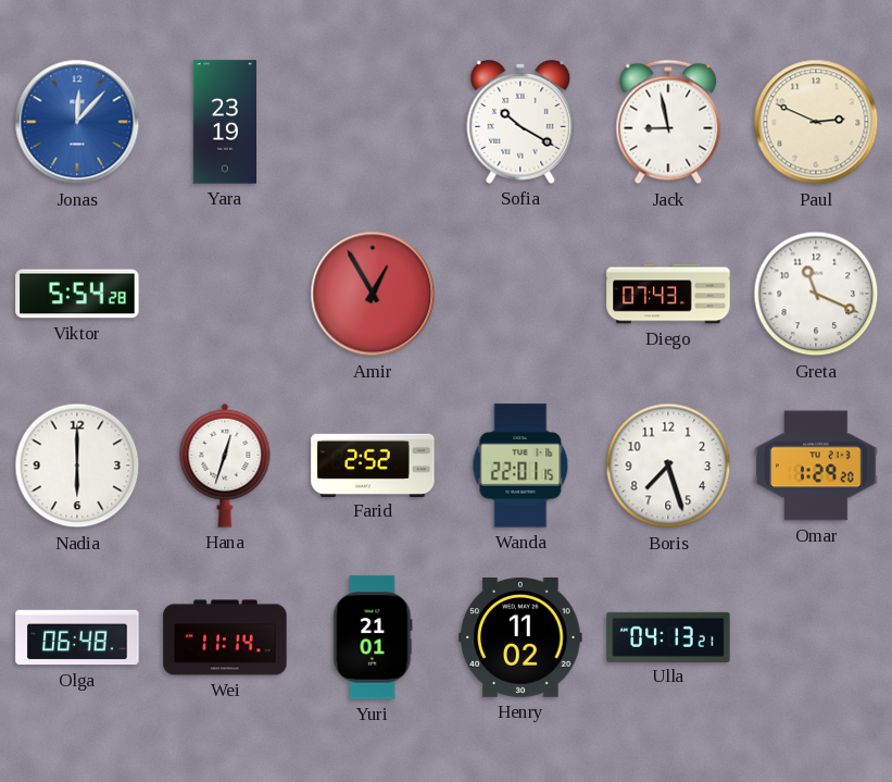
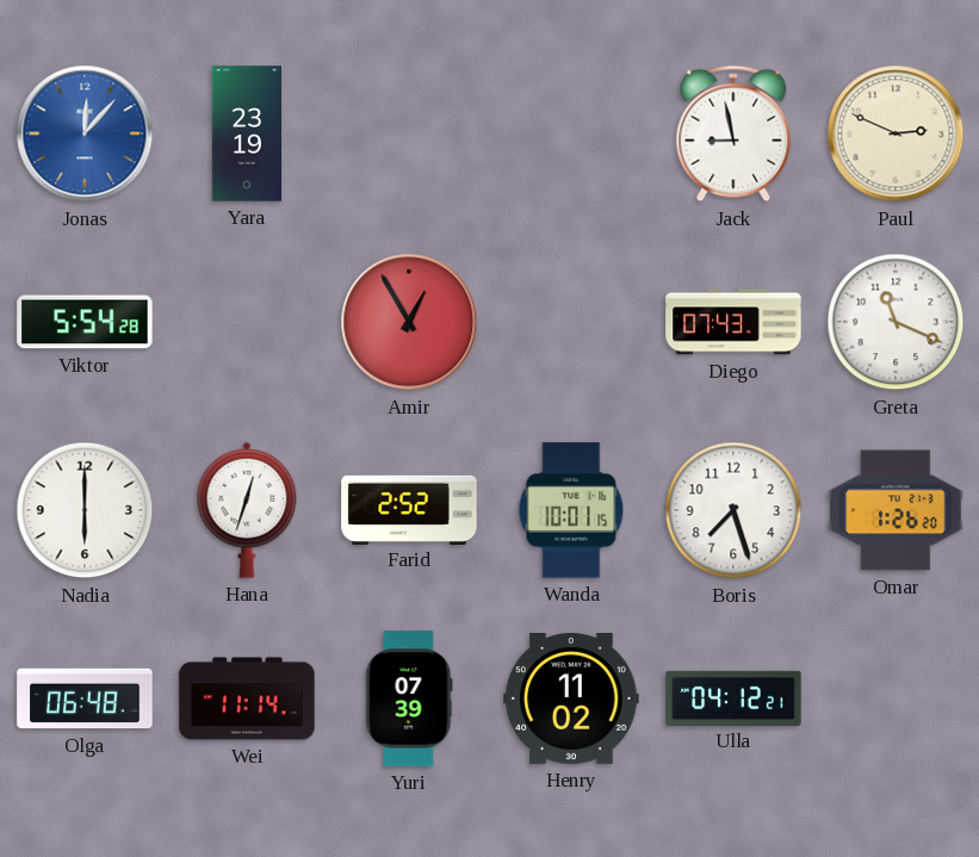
Sofia: 10:20 -> none (520, 123)
Wanda: 22:01 -> 10:01 (571, 510)
Omar: 1:29 -> 1:26 (896, 510)
Yuri: 21:01 -> 07:39 (409, 698)
Ulla: 04:13 -> 04:12 (733, 697)
